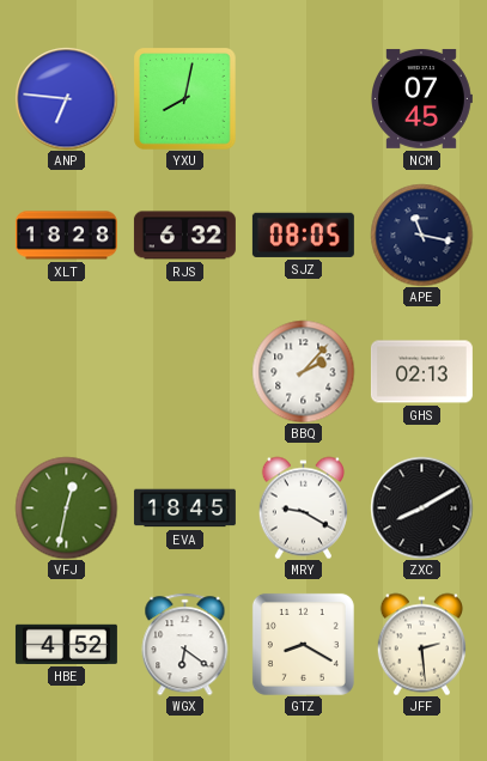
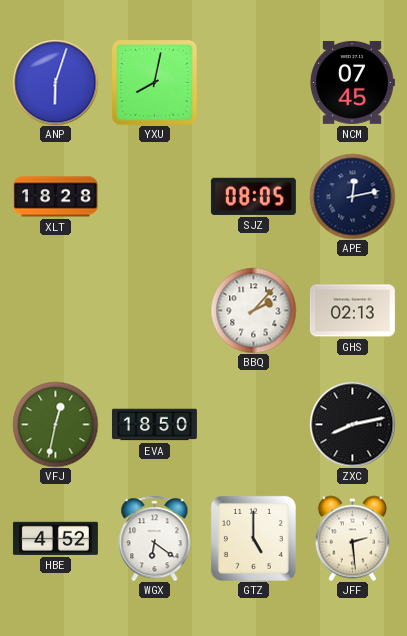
ANP: 6:46 -> 6:03 (55, 82)
RJS: 6:32 -> none (184, 236)
APE: 11:17 -> 12:13 (352, 196)
EVA: 18:45 -> 18:50 (154, 425)
MRY: 9:20 -> none (303, 507)
ZXC: 8:10 -> 8:13 (352, 424)
GTZ: 8:20 -> 5:00 (253, 538)
